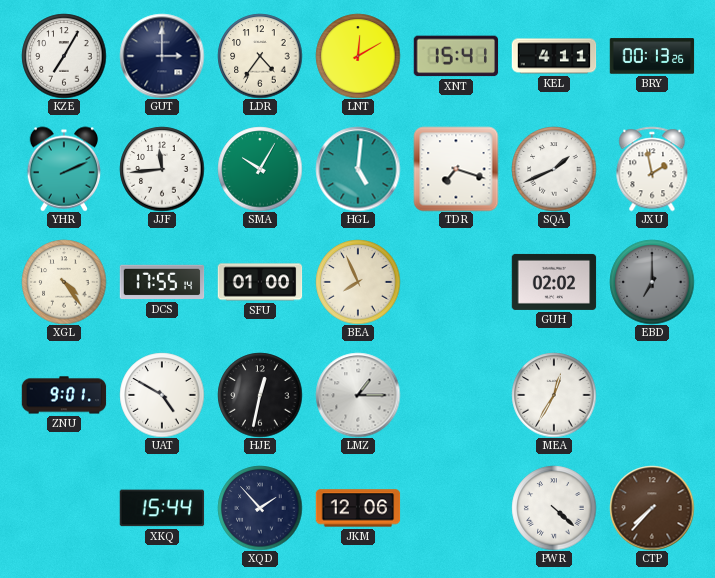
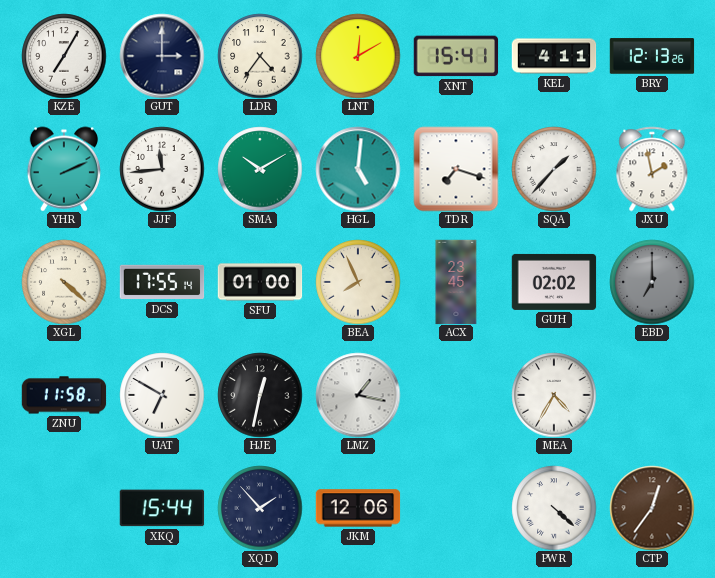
BRY: 00:13 -> 12:13 (652, 56)
SMA: 10:05 -> 10:10 (260, 169)
SQA: 1:41 -> 1:37 (554, 169)
XGL: 4:24 -> 4:22 (64, 282)
ACX: none -> 23:45 (456, 282)
ZNU: 9:01 -> 11:58 (64, 395)
UAT: 4:50 -> 6:50 (162, 395)
LMZ: 1:15 -> 1:17 (358, 395)
MEA: 12:35 -> 4:35 (554, 395)
CTP: 7:37 -> 12:36 (652, 508)
